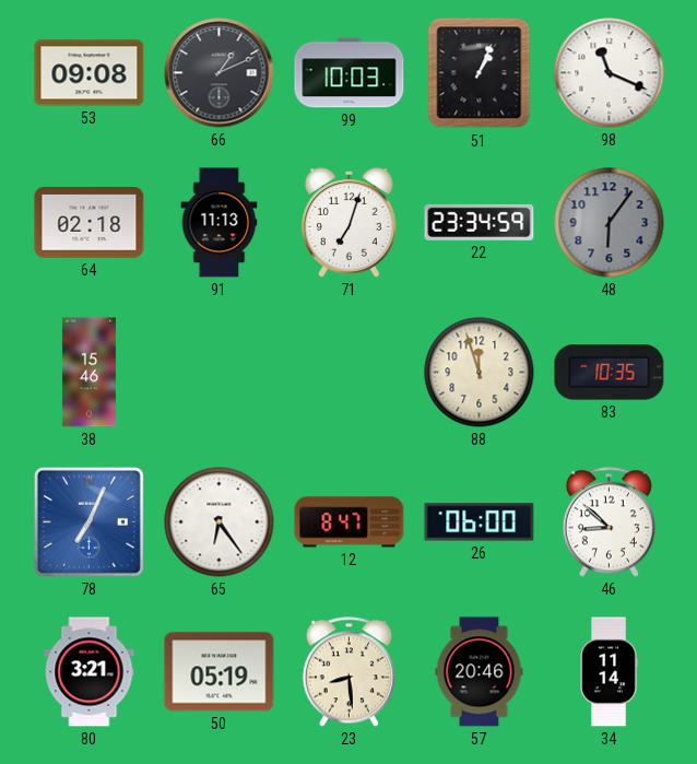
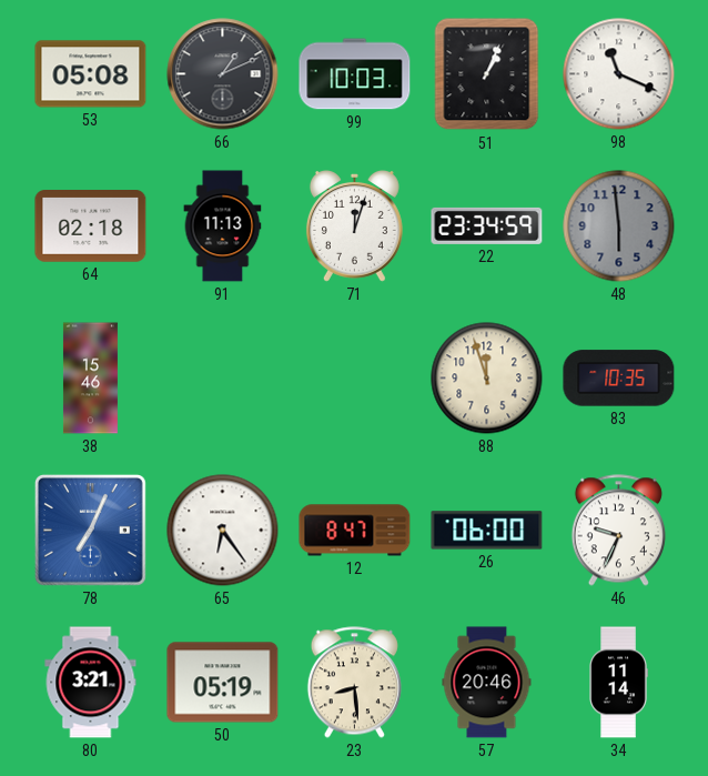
53: 09:08 -> 05:08 (91, 74)
71: 7:03 -> 12:03 (354, 226)
48: 6:06 -> 5:59 (619, 226)
46: 8:52 -> 9:34 (618, 531)
